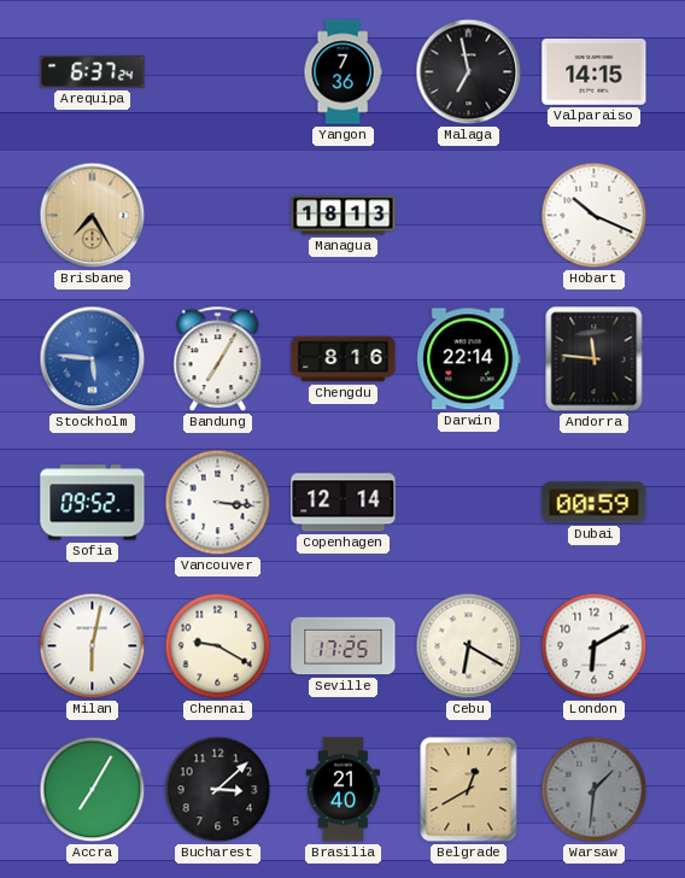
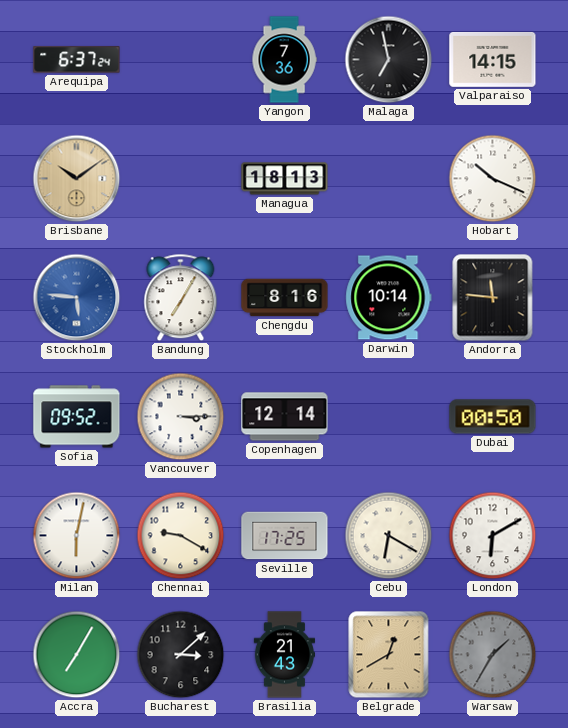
Brisbane: 7:25 -> 10:09 (77, 179)
Darwin: 22:14 -> 10:14 (389, 298)
Vancouver: 3:16 -> 3:15 (181, 417)
Dubai: 00:59 -> 00:50 (493, 417)
Brasilia: 21:40 -> 21:43 (284, 655)
Warsaw: 1:31 -> 1:35 (493, 655)
